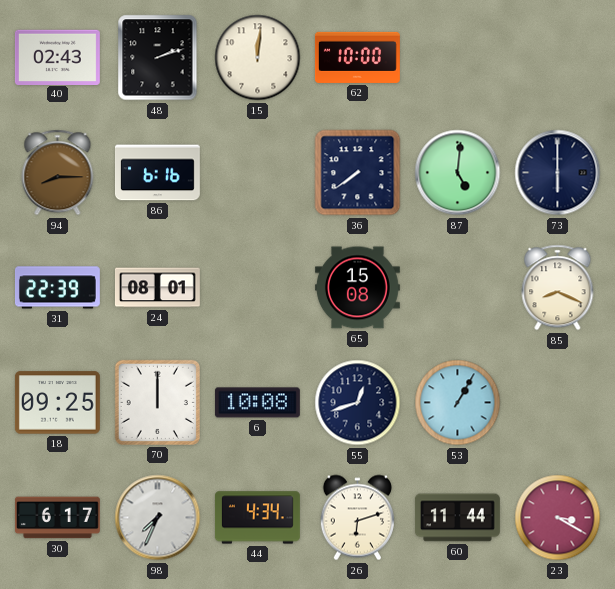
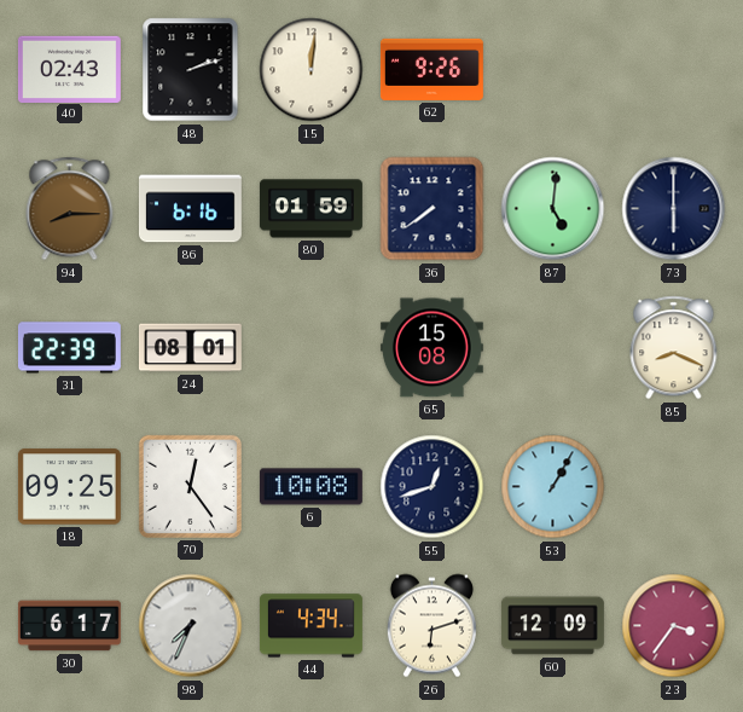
62: 10:00 -> 9:26 (431, 69)
80: none -> 01:59 (310, 209)
70: 12:00 -> 12:24 (190, 486)
60: 11:44 -> 12:09 (552, 626)
23: 3:20 -> 3:36 (674, 626)
